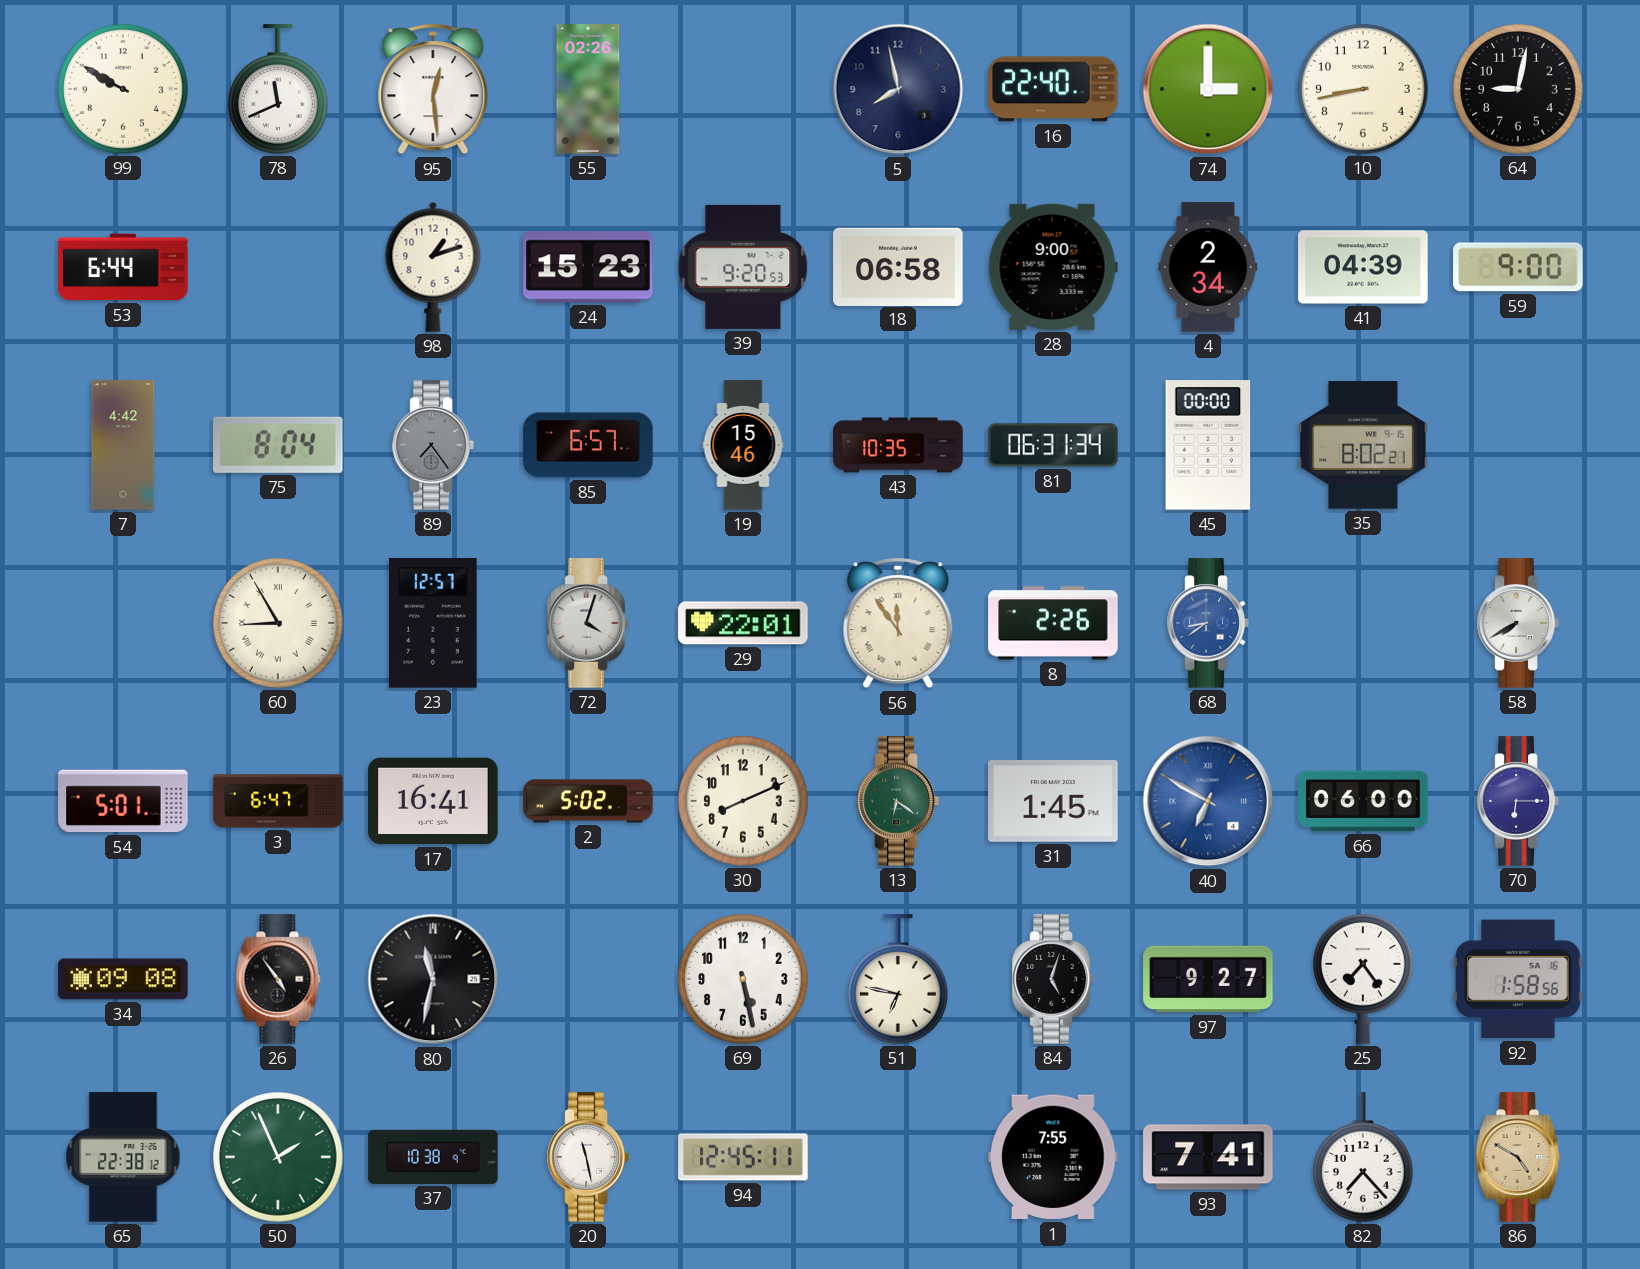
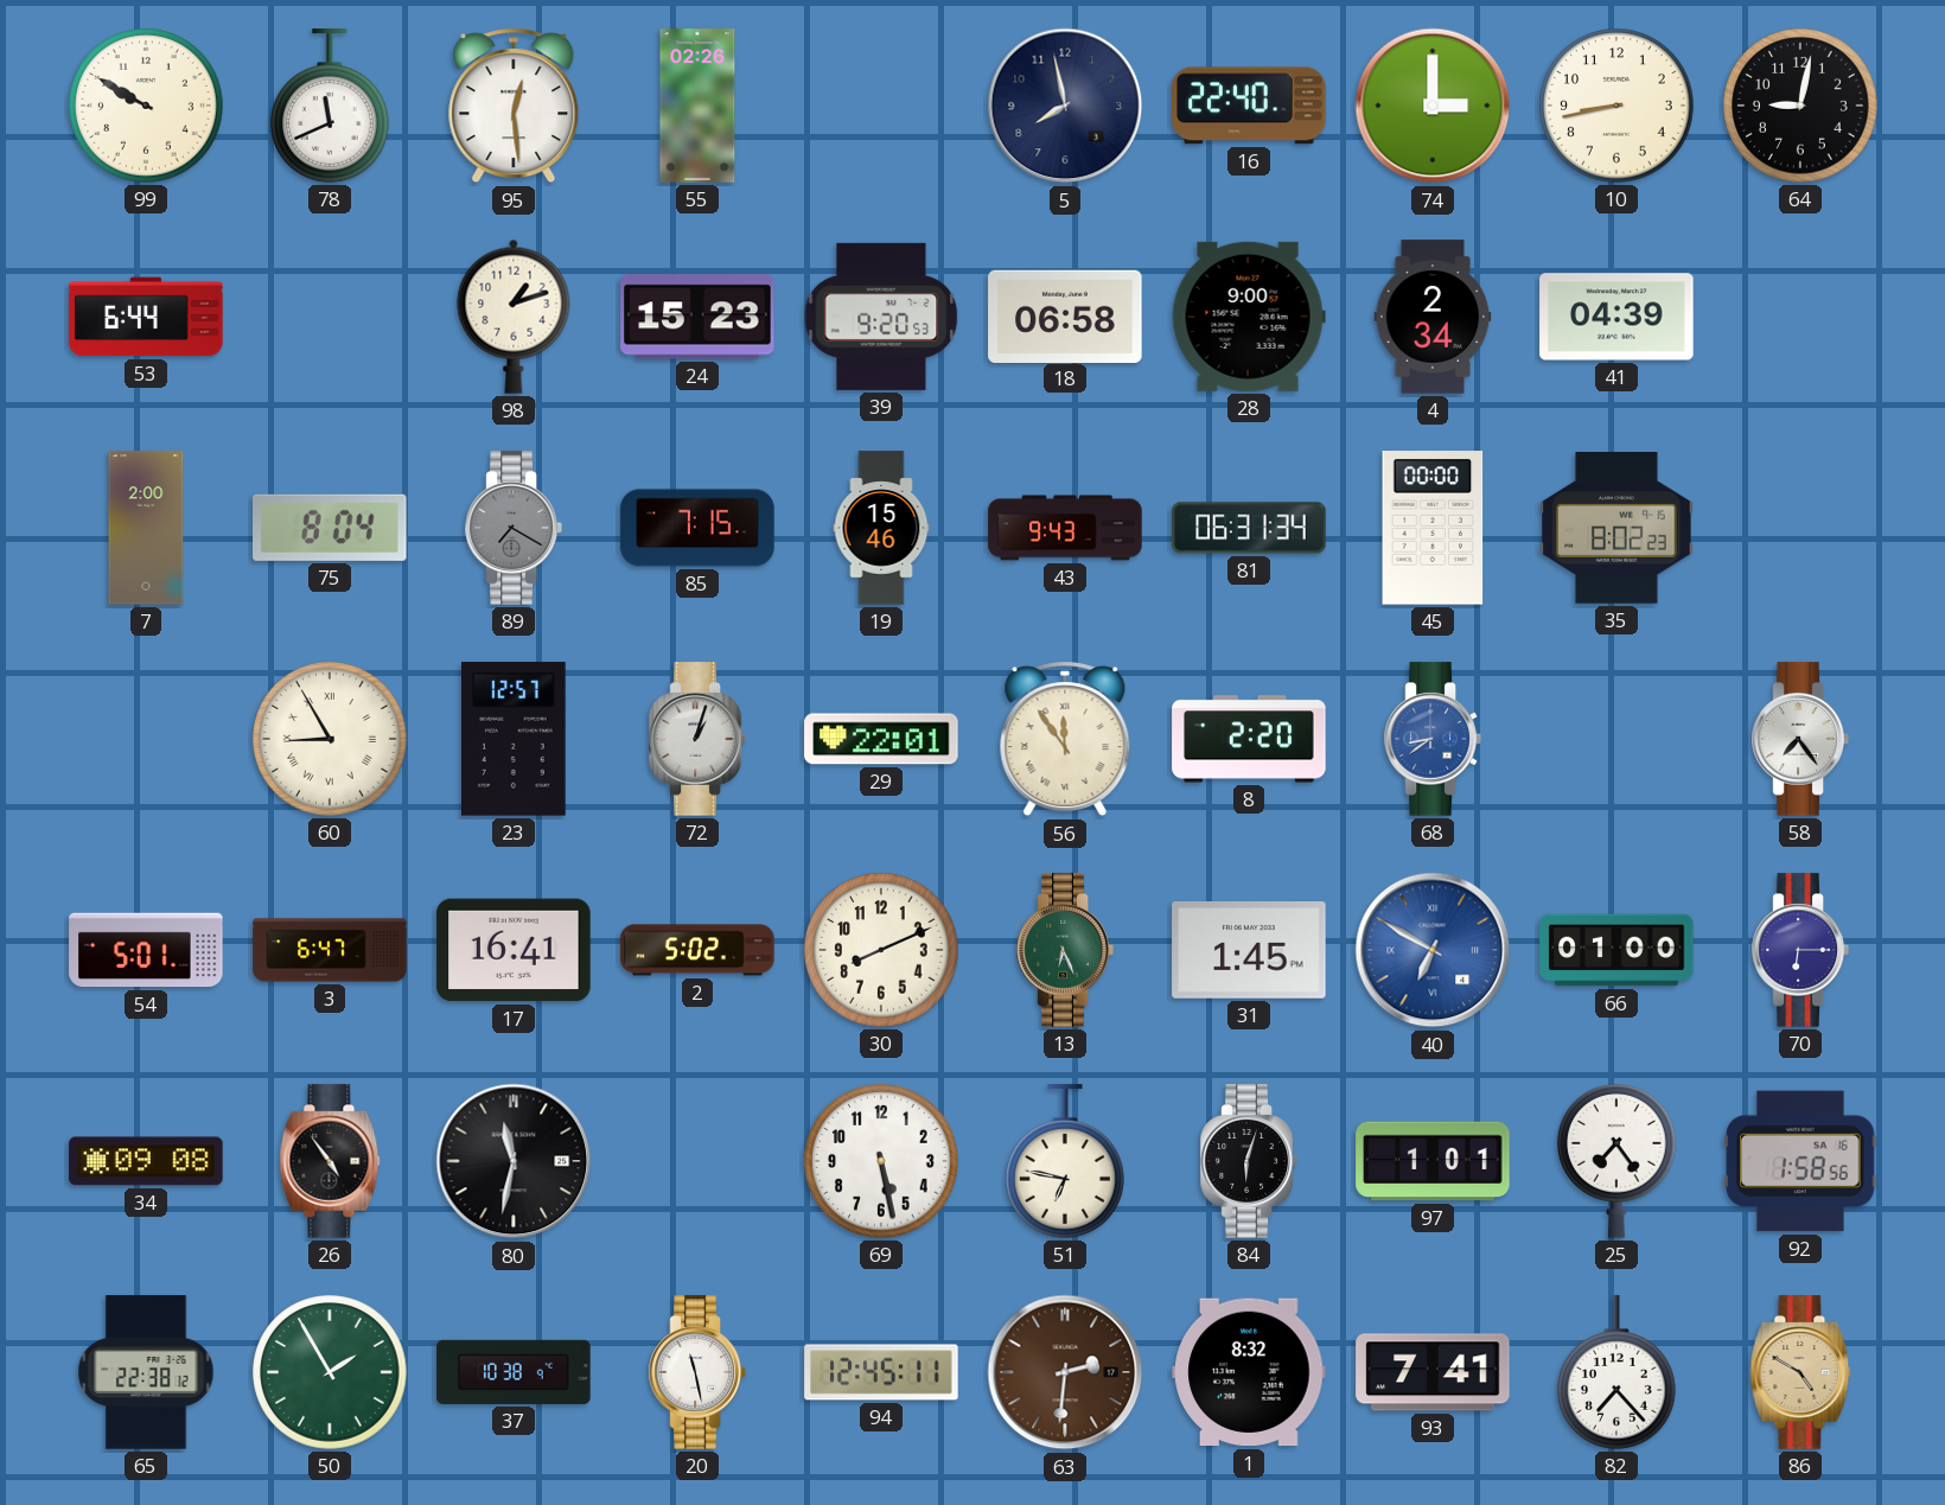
59: 9:00 -> none (1518, 267)
7: 4:42 -> 2:00 (146, 528)
89: 7:24 -> 7:20 (514, 528)
85: 6:57 -> 7:15 (697, 528)
43: 10:35 -> 9:43 (1065, 528)
35: 8:02:21 -> 8:02:23 (1616, 528)
72: 4:03 -> 1:03 (697, 739)
8: 2:26 -> 2:20 (1249, 739)
58: 7:40 -> 7:24 (1800, 739)
13: 6:21 -> 6:26 (1065, 950)
66: 06:00 -> 01:00 (1616, 950)
84: 5:03 -> 6:03 (1249, 1161)
97: 9:27 -> 1:01 (1433, 1161)
50: 1:56 -> 1:55 (330, 1372)
63: none -> 2:31 (1065, 1372)
1: 7:55 -> 8:32 (1249, 1372)
